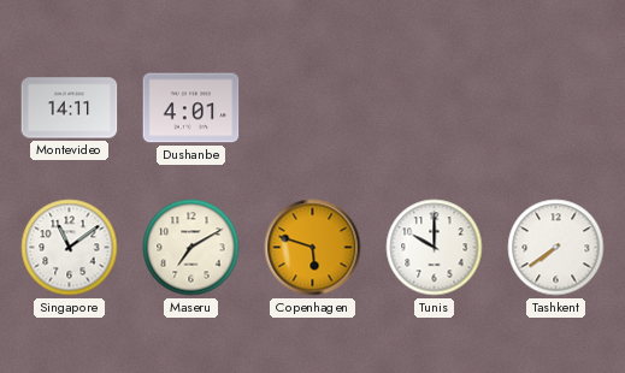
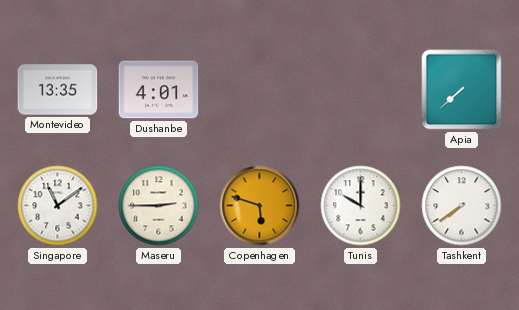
Montevideo: 14:11 -> 13:35 (58, 90)
Apia: none -> 7:38 (462, 90)
Maseru: 7:10 -> 2:45 (159, 206)
